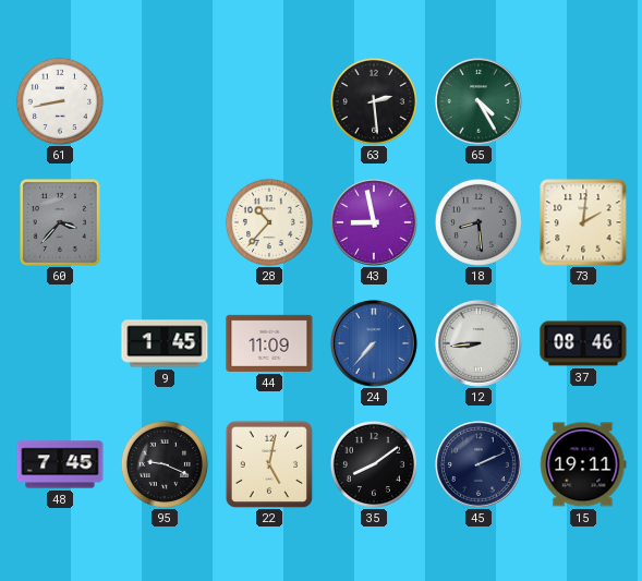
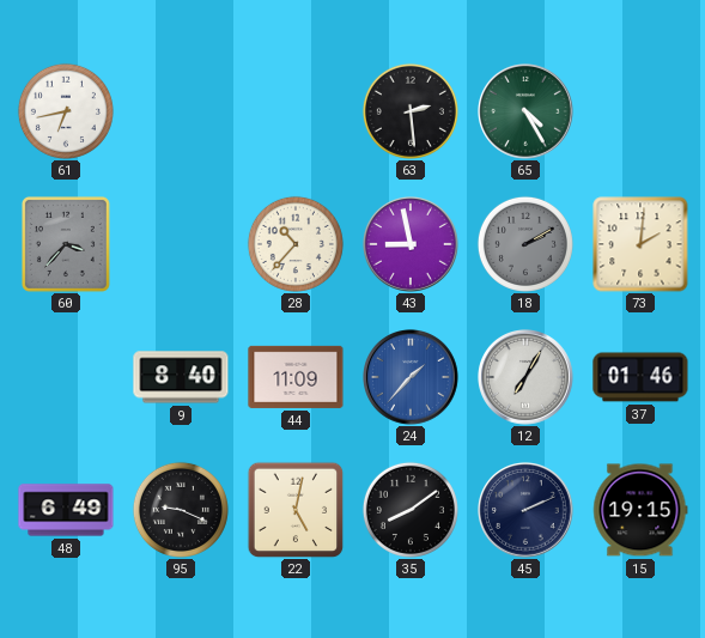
61: 8:43 -> 6:43 (66, 111)
18: 8:29 -> 2:10 (525, 244)
9: 1:45 -> 8:40 (181, 377)
24: 7:37 -> 1:37 (412, 378)
12: 8:44 -> 7:05 (527, 378)
37: 08:46 -> 01:46 (640, 377)
48: 7:45 -> 6:49 (66, 510)
15: 19:11 -> 19:15 (640, 510)
